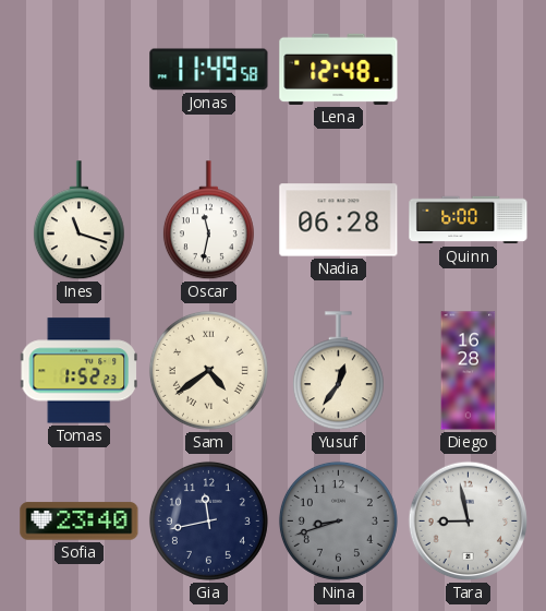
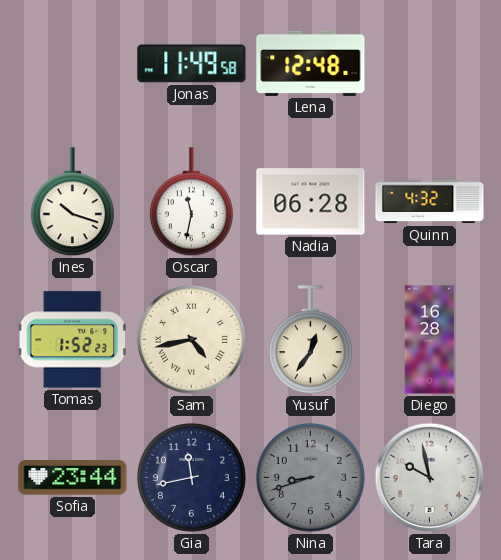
Ines: 11:18 -> 10:18 (72, 202)
Quinn: 6:00 -> 4:32 (430, 202)
Sam: 4:39 -> 4:43 (191, 339)
Sofia: 23:40 -> 23:44 (73, 478)
Tara: 8:58 -> 9:58 (430, 478)
